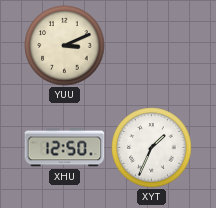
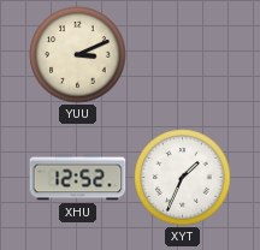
XHU: 12:50 -> 12:52 (78, 178)
